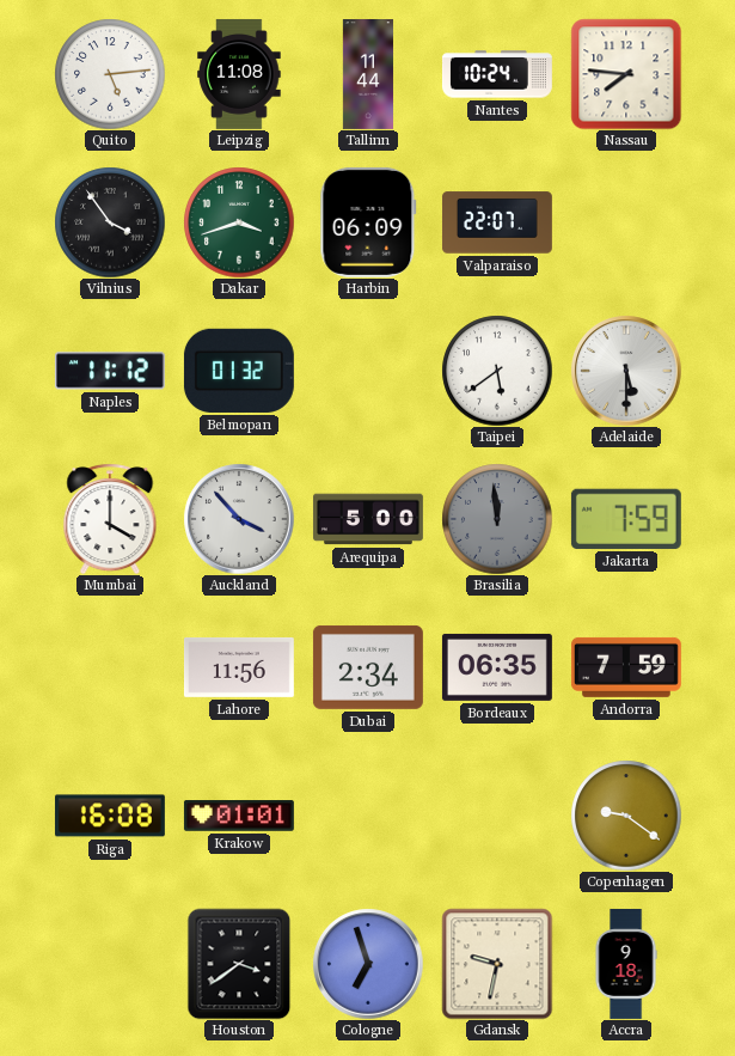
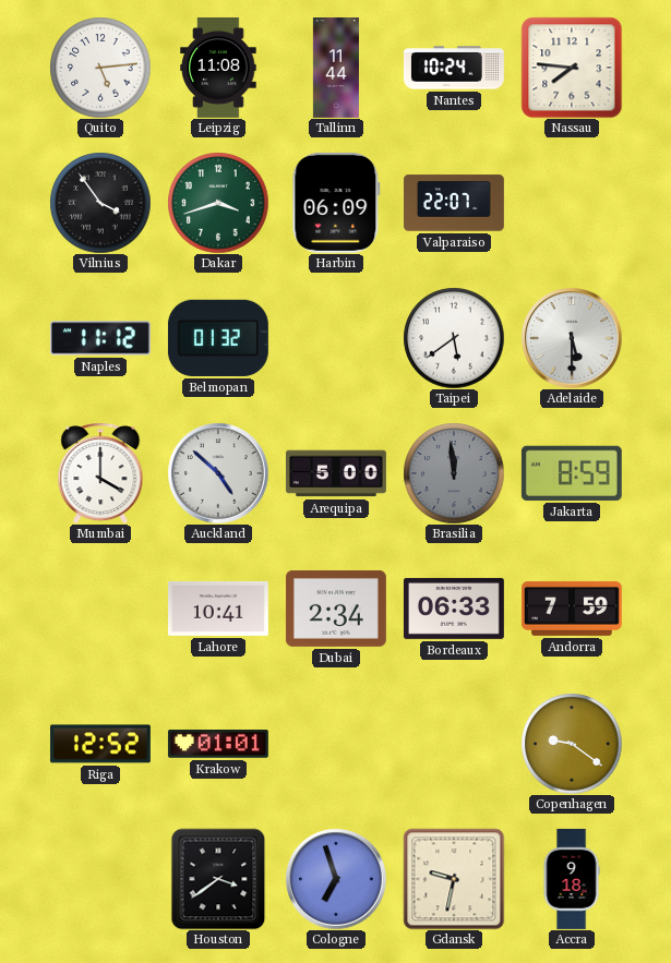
Auckland: 3:53 -> 4:52 (218, 473)
Jakarta: 7:59 -> 8:59 (572, 473)
Lahore: 11:56 -> 10:41 (218, 609)
Bordeaux: 06:35 -> 06:33 (454, 609)
Riga: 16:08 -> 12:52 (100, 744)
